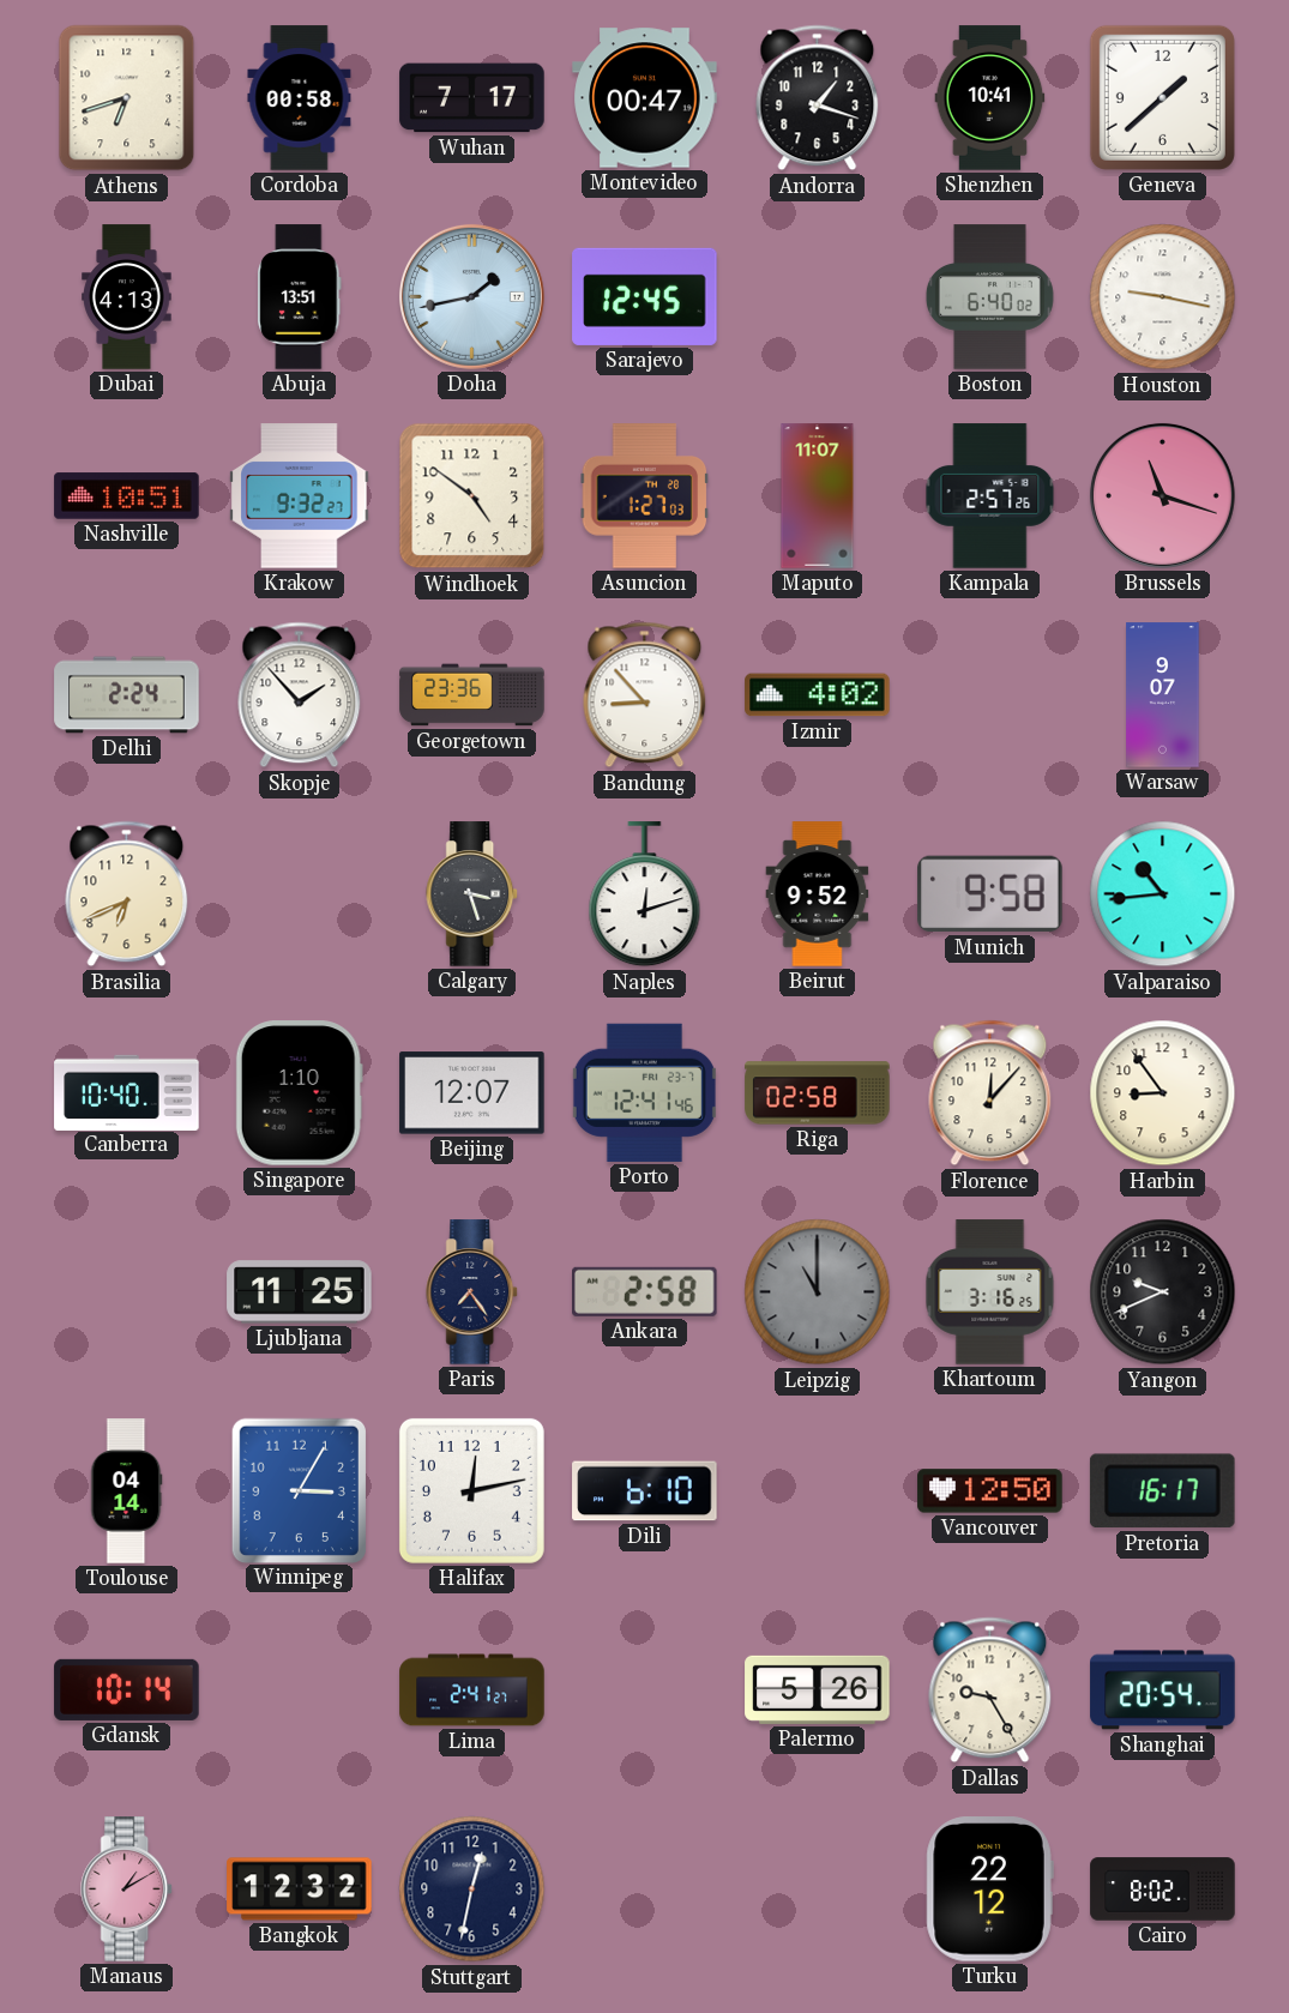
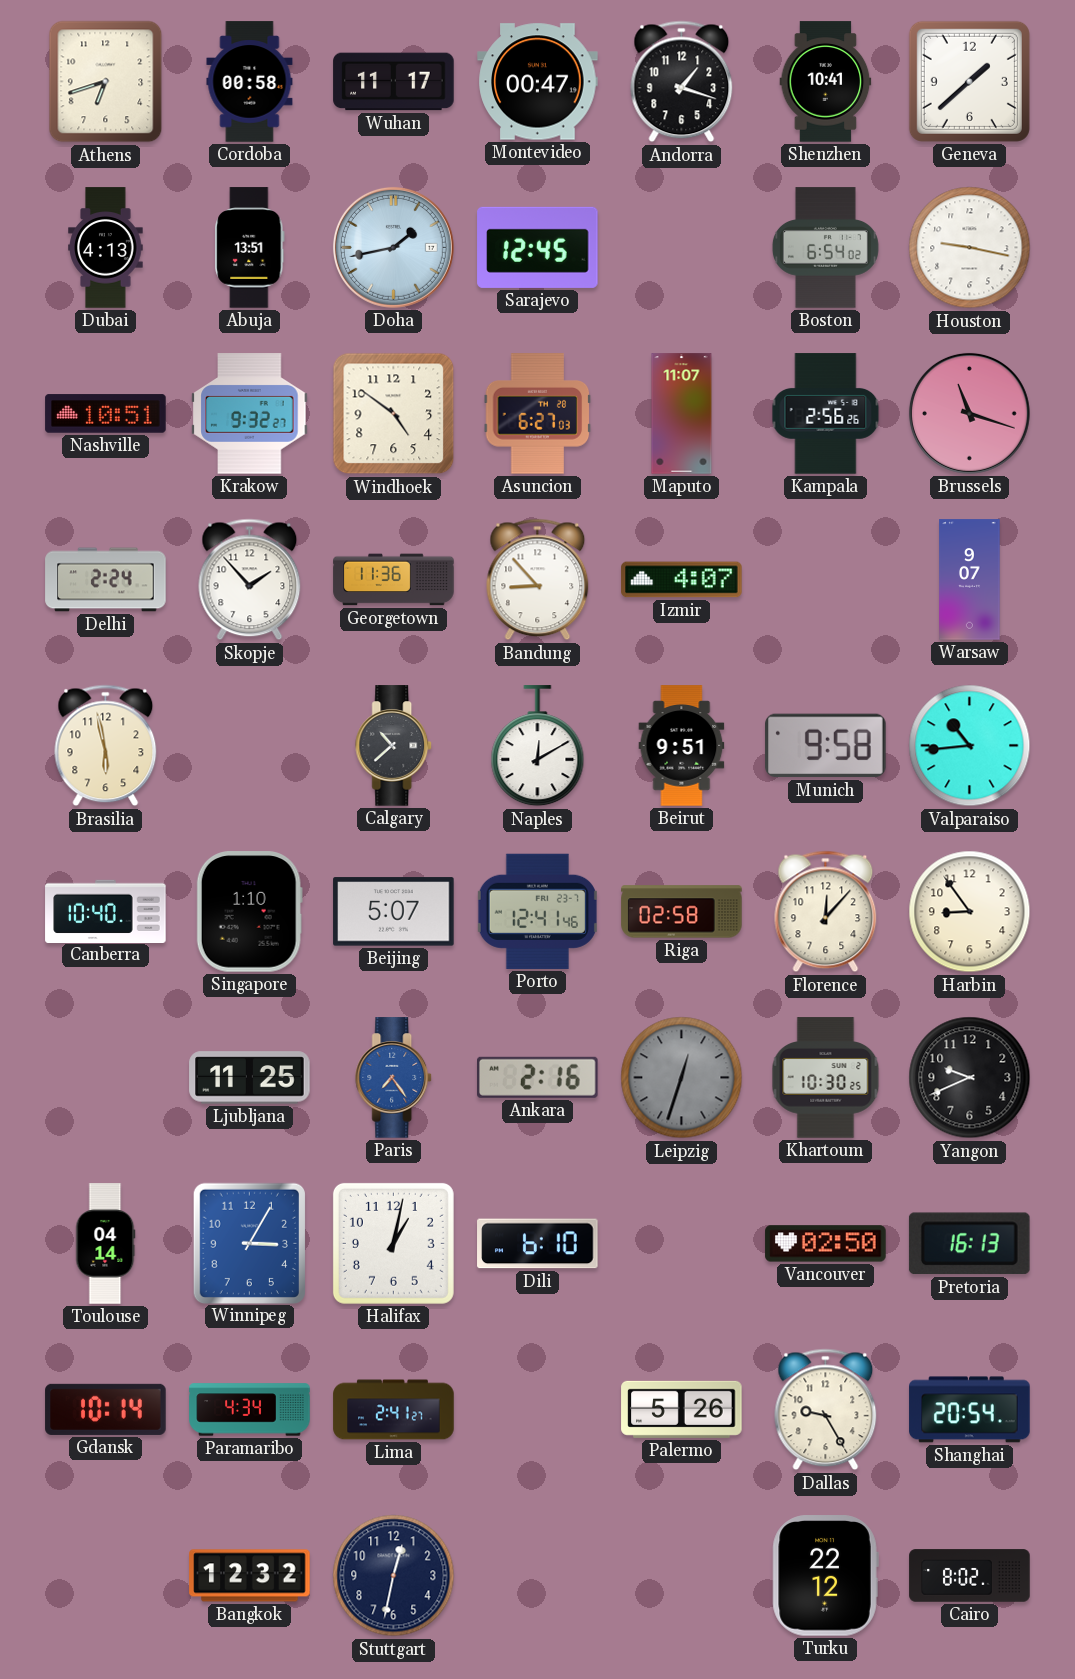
Wuhan: 7:17 -> 11:17 (394, 82)
Boston: 6:40 -> 6:54 (825, 248)
Asuncion: 1:27 -> 6:27 (538, 414)
Kampala: 2:57 -> 2:56 (826, 414)
Georgetown: 23:36 -> 11:36 (394, 580)
Izmir: 4:02 -> 4:07 (682, 580)
Brasilia: 6:41 -> 5:58 (106, 746)
Calgary: 3:27 -> 10:38 (394, 746)
Naples: 12:12 -> 12:10 (538, 746)
Beirut: 9:52 -> 9:51 (682, 746)
Beijing: 12:07 -> 5:07 (394, 912)
Paris dial: navy -> blue (394, 1078)
Ankara: 2:58 -> 2:16 (538, 1077)
Leipzig: 11:00 -> 12:33 (682, 1078)
Khartoum: 3:16 -> 10:30 (826, 1078)
Halifax: 12:13 -> 1:02 (393, 1243)
Vancouver: 12:50 -> 02:50 (826, 1244)
Pretoria: 16:17 -> 16:13 (969, 1244)
Paramaribo: none -> 4:34 (250, 1410)
Manaus: 1:10 -> none (127, 1890)
